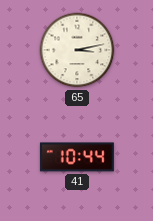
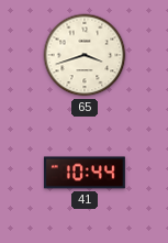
65: 3:13 -> 3:42 (85, 55)
